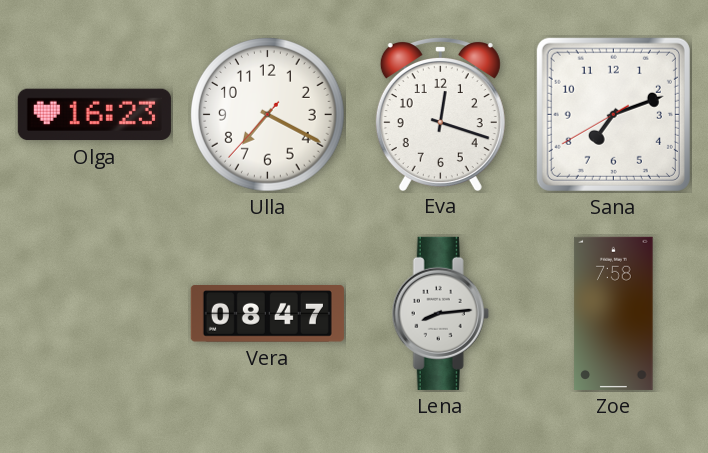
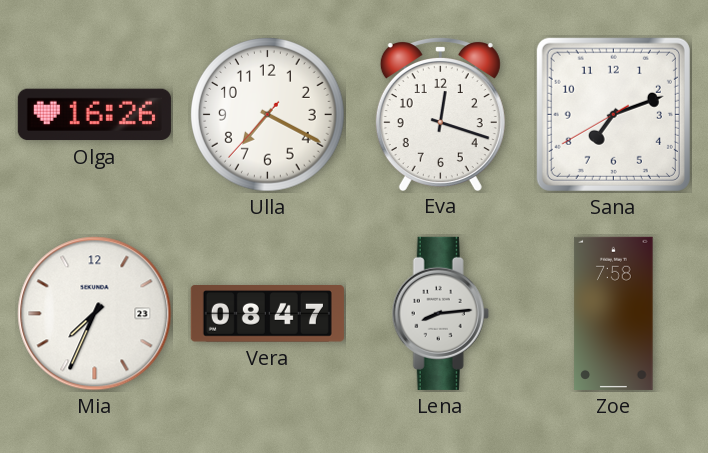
Olga: 16:23 -> 16:26 (94, 115)
Mia: none -> 7:34 (95, 314)
